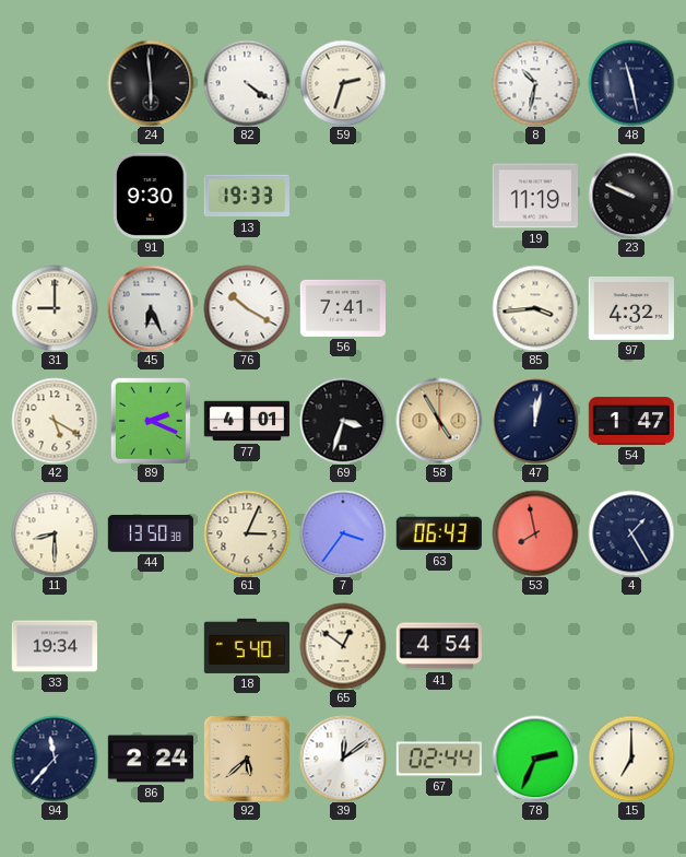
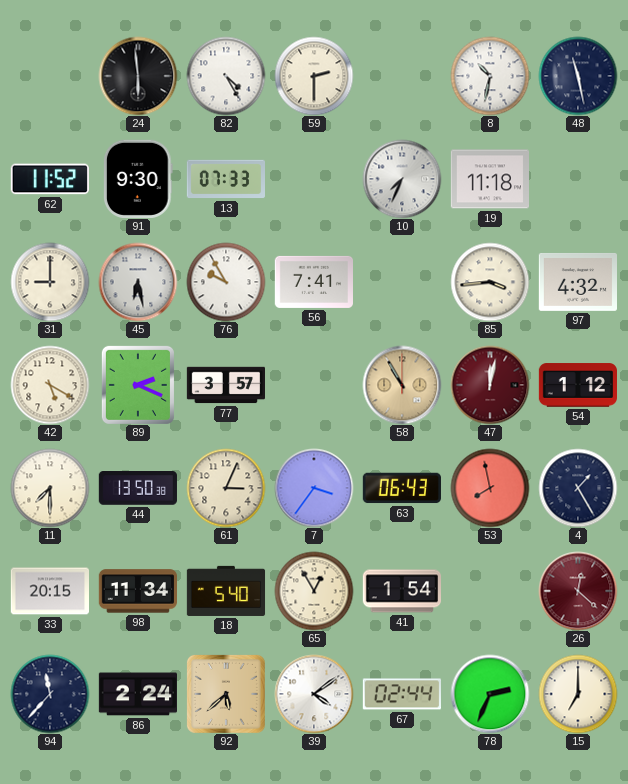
82: 4:21 -> 4:25 (226, 76)
59: 2:33 -> 2:30 (314, 76)
62: none -> 11:52 (50, 179)
13: 19:33 -> 07:33 (225, 179)
10: none -> 7:34 (402, 179)
19: 11:19 -> 11:18 (489, 179)
23: 9:49 -> none (631, 196)
45: 6:26 -> 6:28 (138, 282)
76: 10:20 -> 9:55 (226, 282)
77: 4:01 -> 3:57 (225, 385)
69: 3:33 -> none (343, 421)
58: 4:55 -> 10:55 (402, 385)
47 dial: navy -> burgundy (490, 385)
54: 1:47 -> 1:12 (577, 385)
11: 8:30 -> 7:30 (50, 488)
33: 19:34 -> 20:15 (49, 591)
98: none -> 11:34 (137, 591)
65: 12:51 -> 12:55 (314, 591)
41: 4:54 -> 1:54 (401, 591)
26: none -> 12:22 (578, 591)
39: 12:09 -> 4:09 (314, 694)
